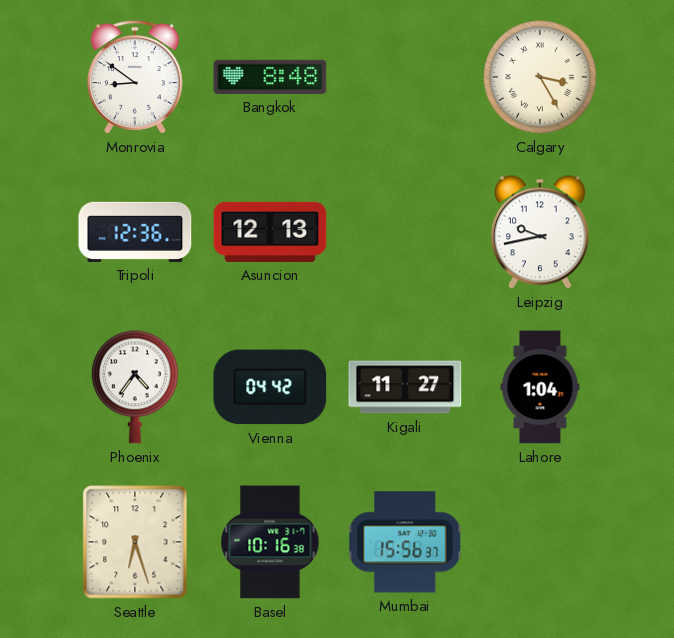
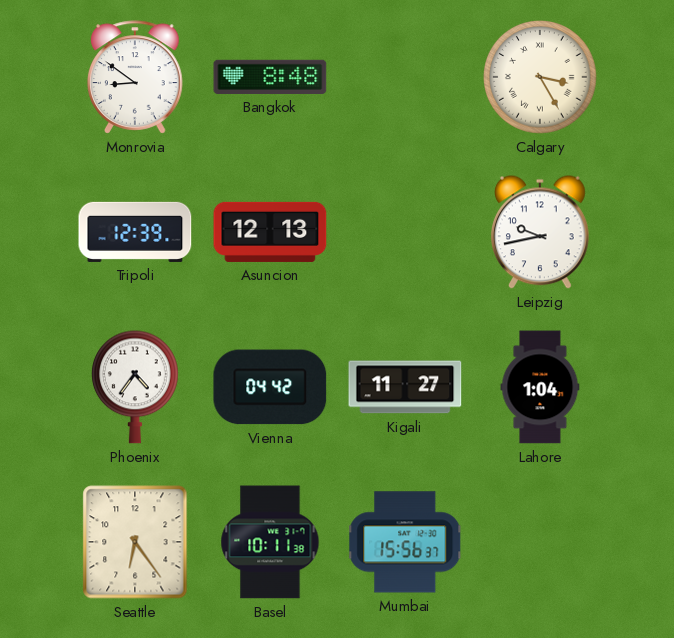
Tripoli: 12:36 -> 12:39 (135, 232)
Seattle: 6:27 -> 6:24 (135, 542)
Basel: 10:16 -> 10:11 (270, 542)
